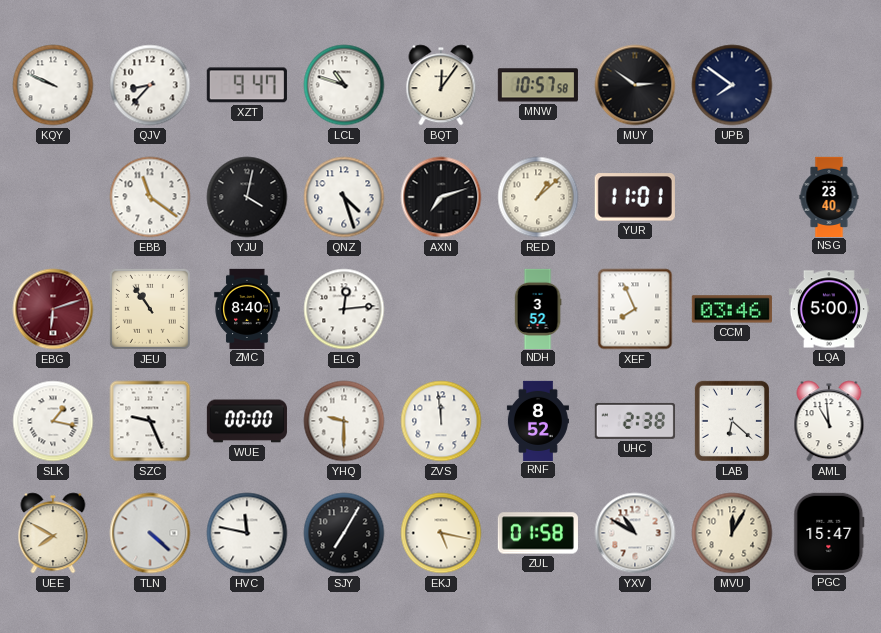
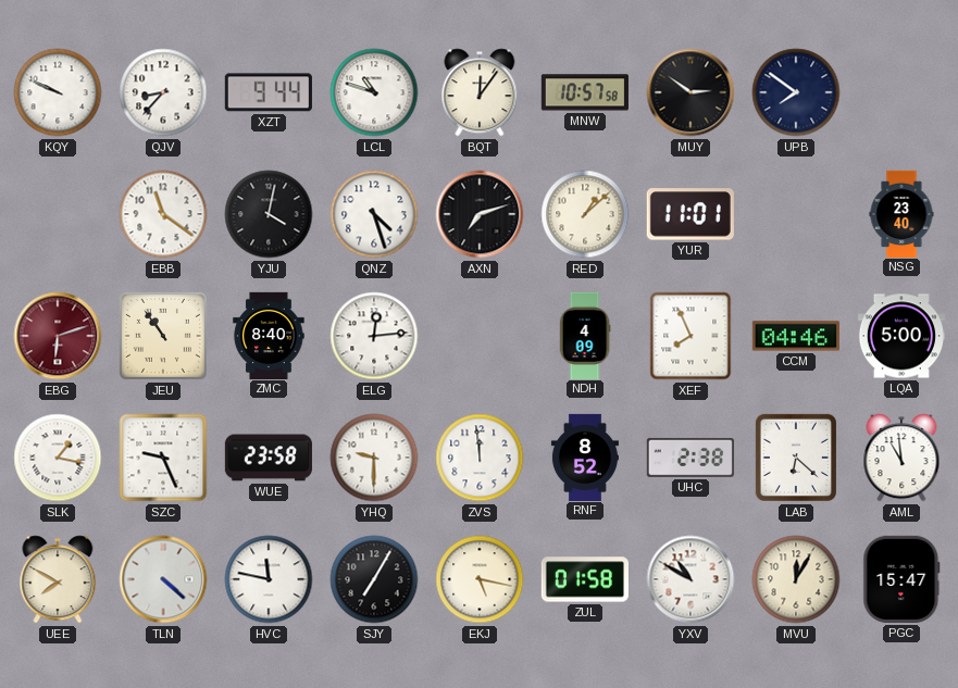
XZT: 9:47 -> 9:44 (269, 92)
NDH: 3:52 -> 4:09 (585, 335)
CCM: 03:46 -> 04:46 (796, 336)
WUE: 00:00 -> 23:58 (269, 458)
